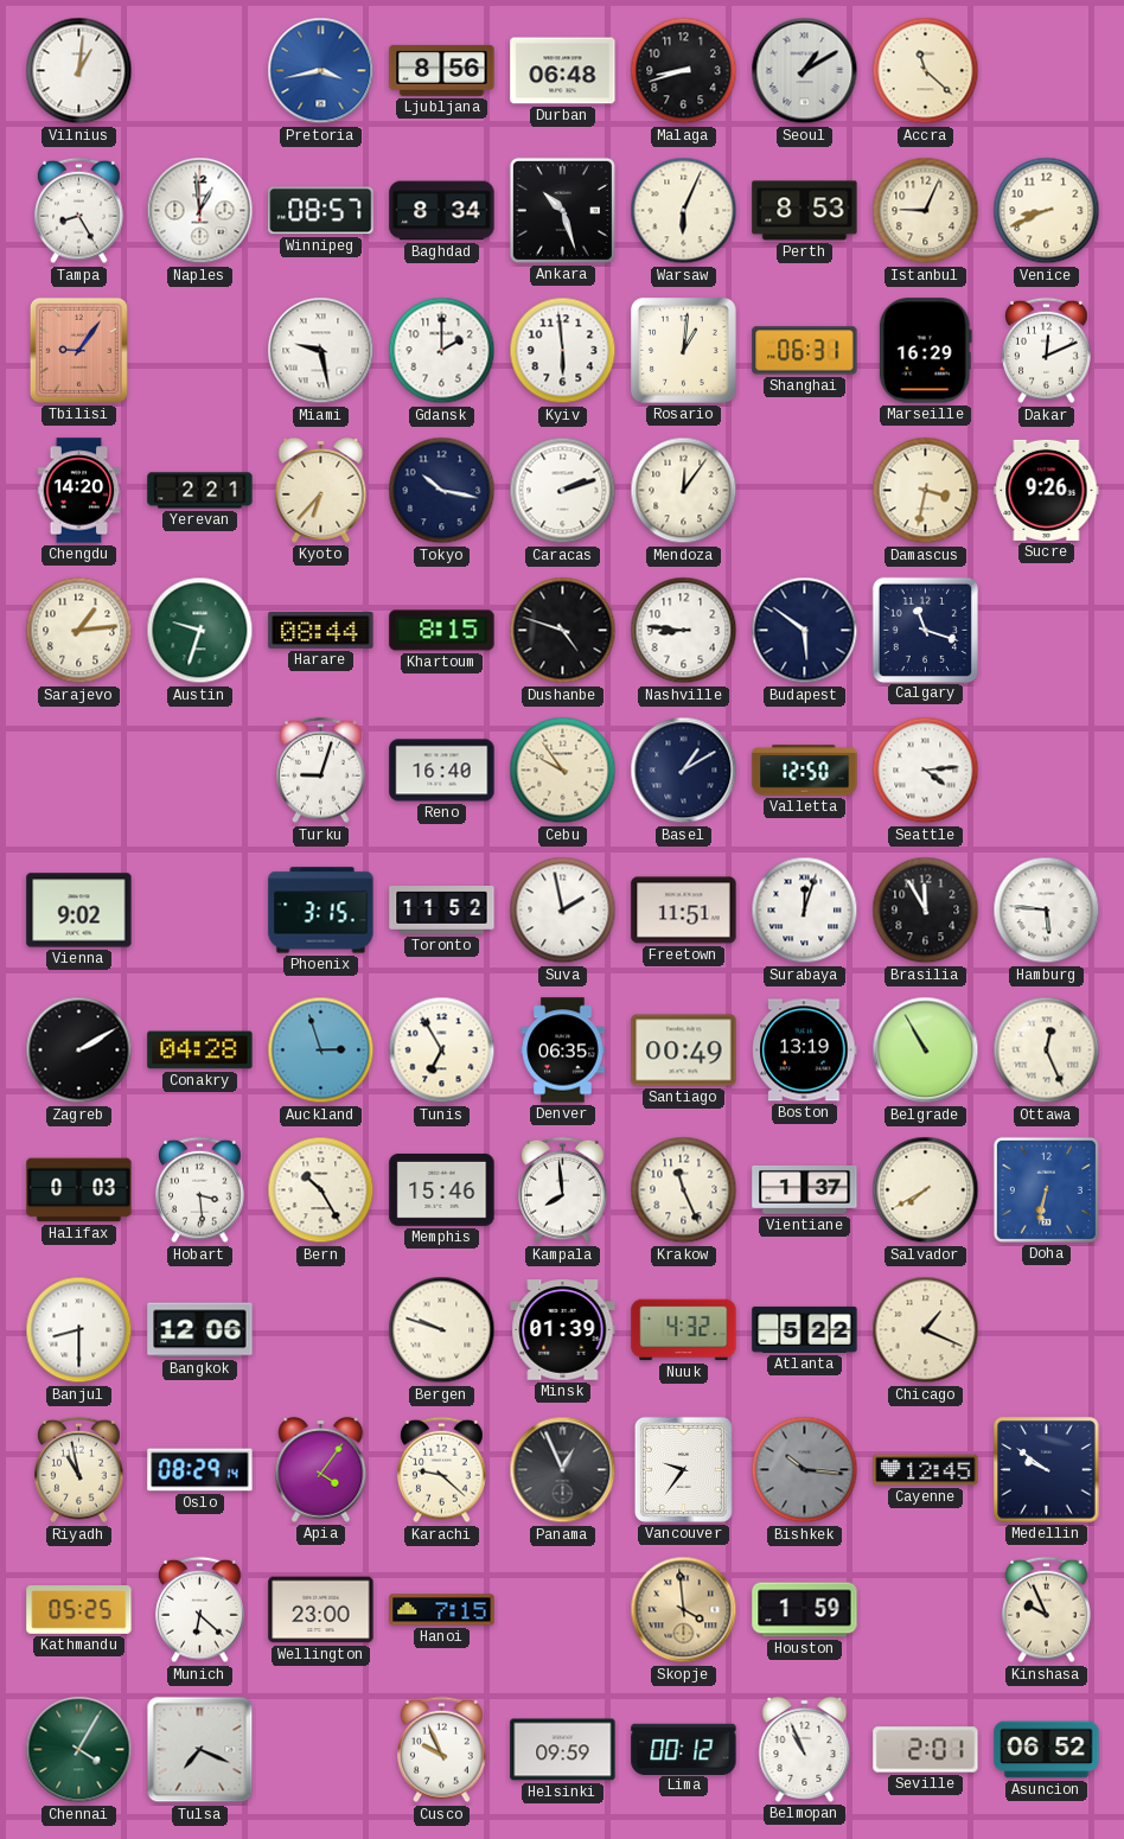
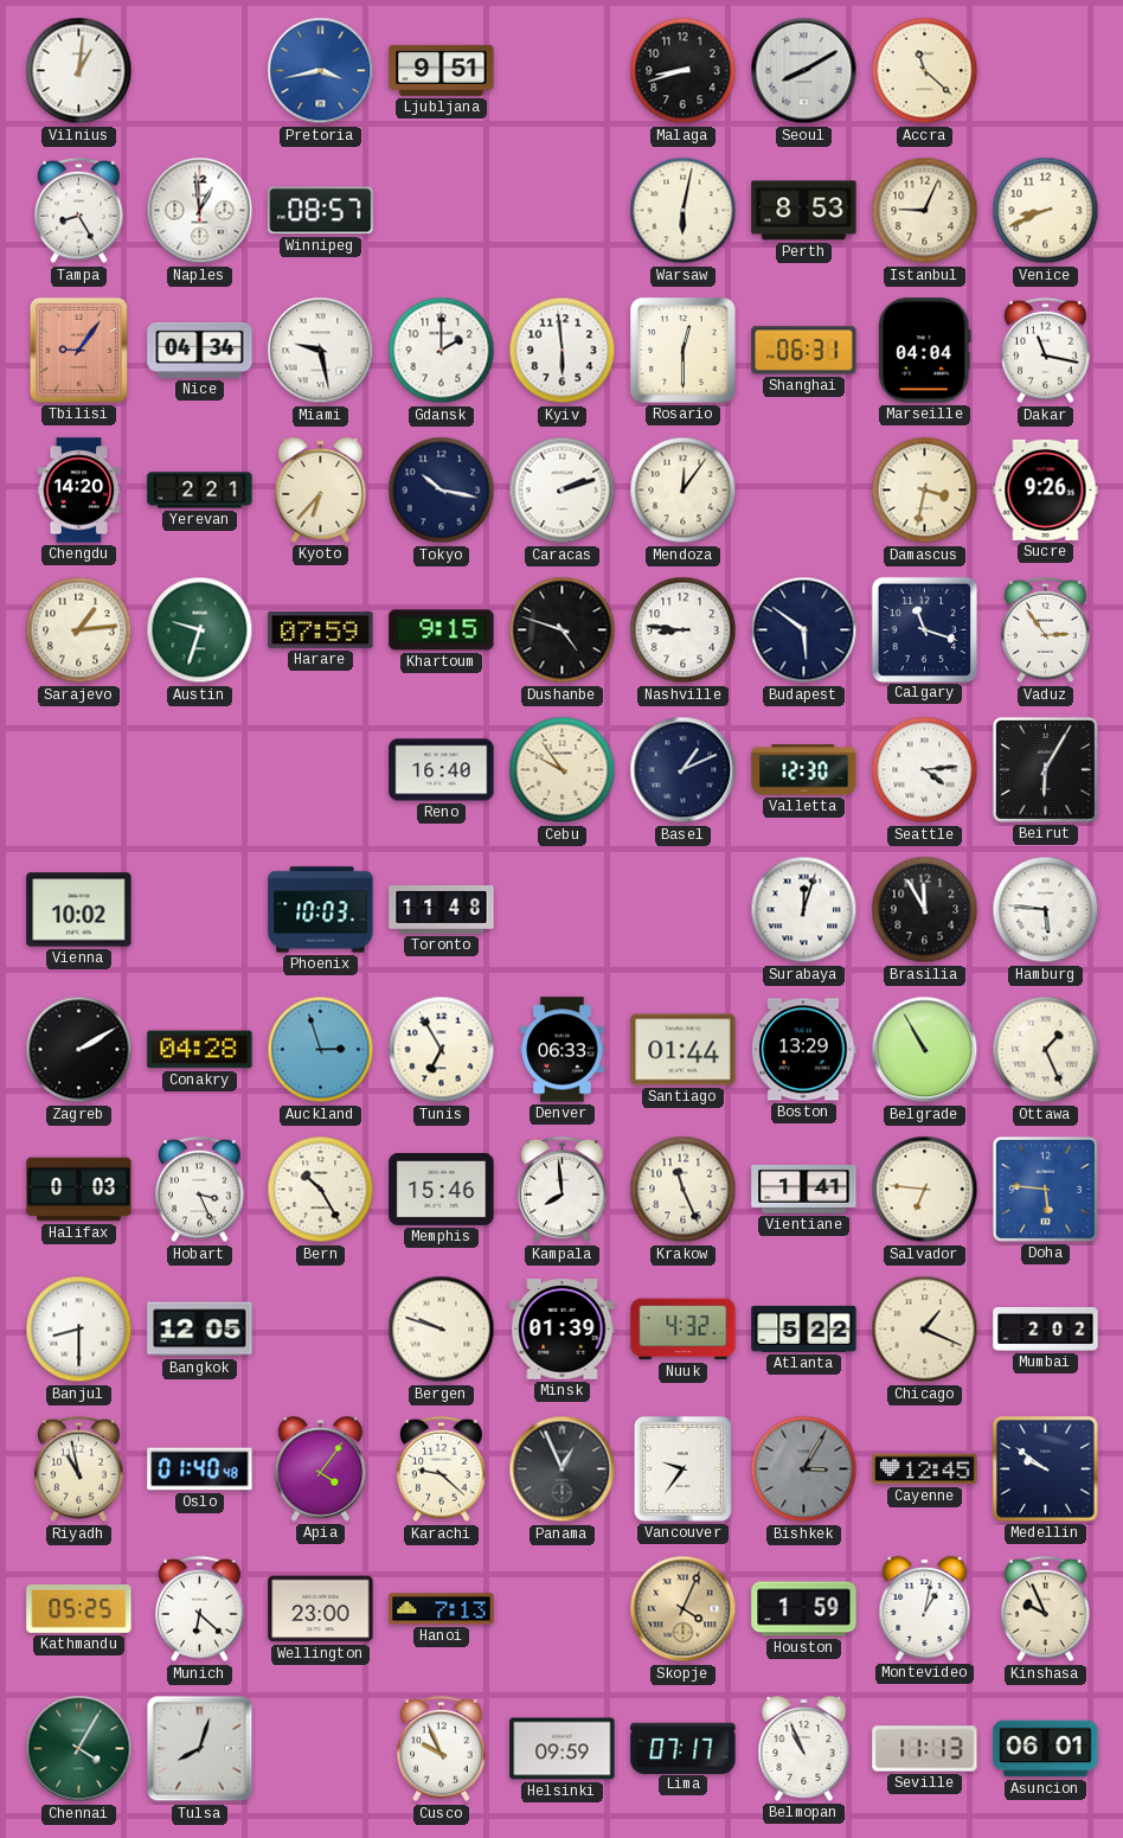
Ljubljana: 8:56 -> 9:51 (442, 70)
Durban: 06:48 -> none (563, 71)
Seoul: 1:10 -> 8:10 (804, 71)
Baghdad: 8:34 -> none (442, 211)
Ankara: 10:27 -> none (562, 210)
Warsaw: 6:04 -> 6:02 (684, 211)
Nice: none -> 04:34 (200, 350)
Rosario: 1:01 -> 12:30 (684, 351)
Marseille: 16:29 -> 04:04 (924, 351)
Dakar: 12:11 -> 11:17 (1046, 351)
Harare: 08:44 -> 07:59 (321, 630)
Khartoum: 8:15 -> 9:15 (442, 630)
Vaduz: none -> 2:54 (1046, 630)
Turku: 9:03 -> none (321, 771)
Basel: 1:10 -> 1:11 (684, 770)
Valletta: 12:50 -> 12:30 (804, 770)
Beirut: none -> 6:05 (1045, 769)
Vienna: 9:02 -> 10:02 (79, 910)
Phoenix: 3:15 -> 10:03 (321, 910)
Toronto: 11:52 -> 11:48 (442, 910)
Suva: 1:58 -> none (563, 911)
Freetown: 11:51 -> none (684, 911)
Denver: 06:35 -> 06:33 (563, 1050)
Santiago: 00:49 -> 01:44 (684, 1050)
Boston: 13:19 -> 13:29 (804, 1050)
Ottawa: 12:26 -> 1:26 (1046, 1050)
Hobart: 3:29 -> 3:26 (200, 1190)
Vientiane: 1:37 -> 1:41 (804, 1189)
Salvador: 7:40 -> 6:46 (925, 1190)
Doha: 6:32 -> 5:46 (1045, 1189)
Bangkok: 12:06 -> 12:05 (200, 1330)
Mumbai: none -> 2:02 (1046, 1328)
Oslo: 08:29 -> 01:40 (200, 1469)
Bishkek: 10:16 -> 3:05 (804, 1469)
Hanoi: 7:15 -> 7:13 (442, 1609)
Skopje: 3:59 -> 4:04 (684, 1609)
Montevideo: none -> 1:02 (925, 1608)
Tulsa: 7:19 -> 8:03 (200, 1749)
Lima: 00:12 -> 07:17 (684, 1748)
Seville: 2:01 -> 11:13 (925, 1749)
Asuncion: 06:52 -> 06:01 (1046, 1749)
